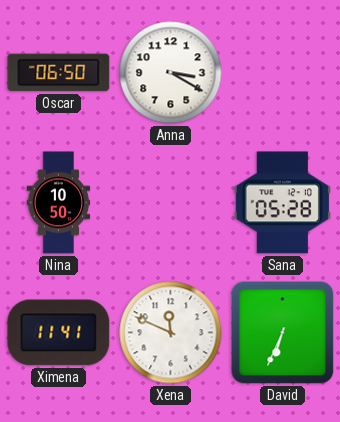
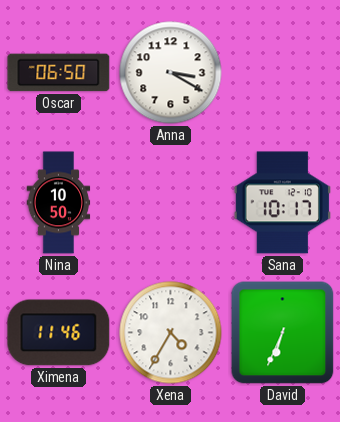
Sana: 05:28 -> 10:17 (282, 203)
Ximena: 11:41 -> 11:46 (59, 333)
Xena: 11:49 -> 4:35 (171, 333)
